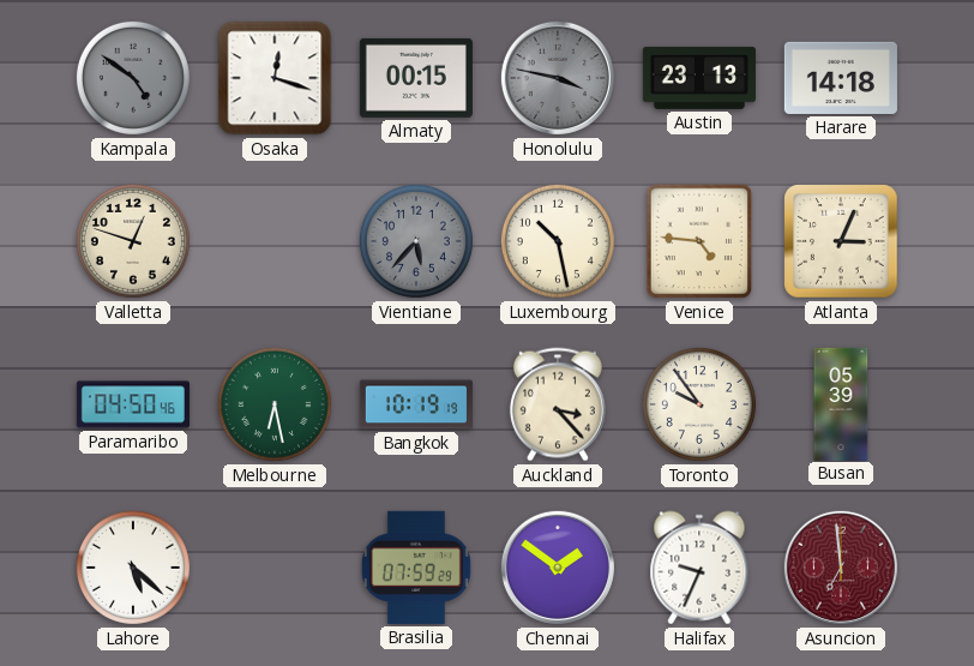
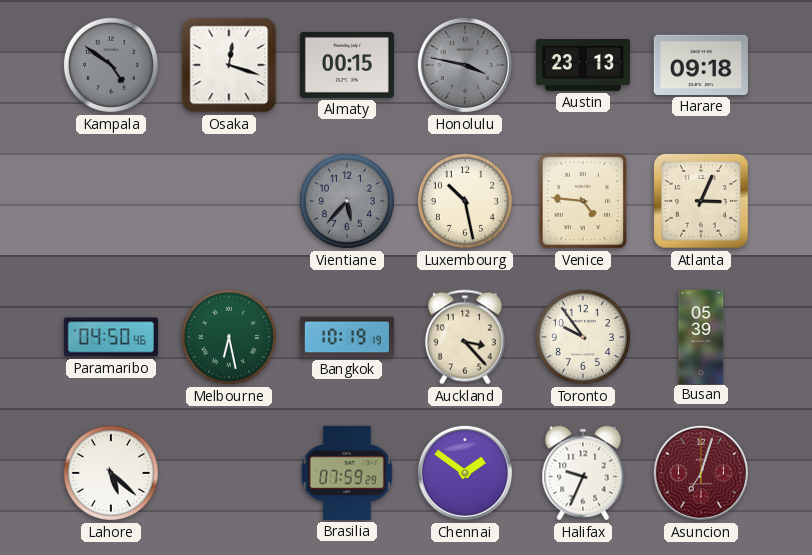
Harare: 14:18 -> 09:18 (701, 65)
Valletta: 12:48 -> none (133, 241)
Asuncion: 6:59 -> 7:03 (701, 473)
